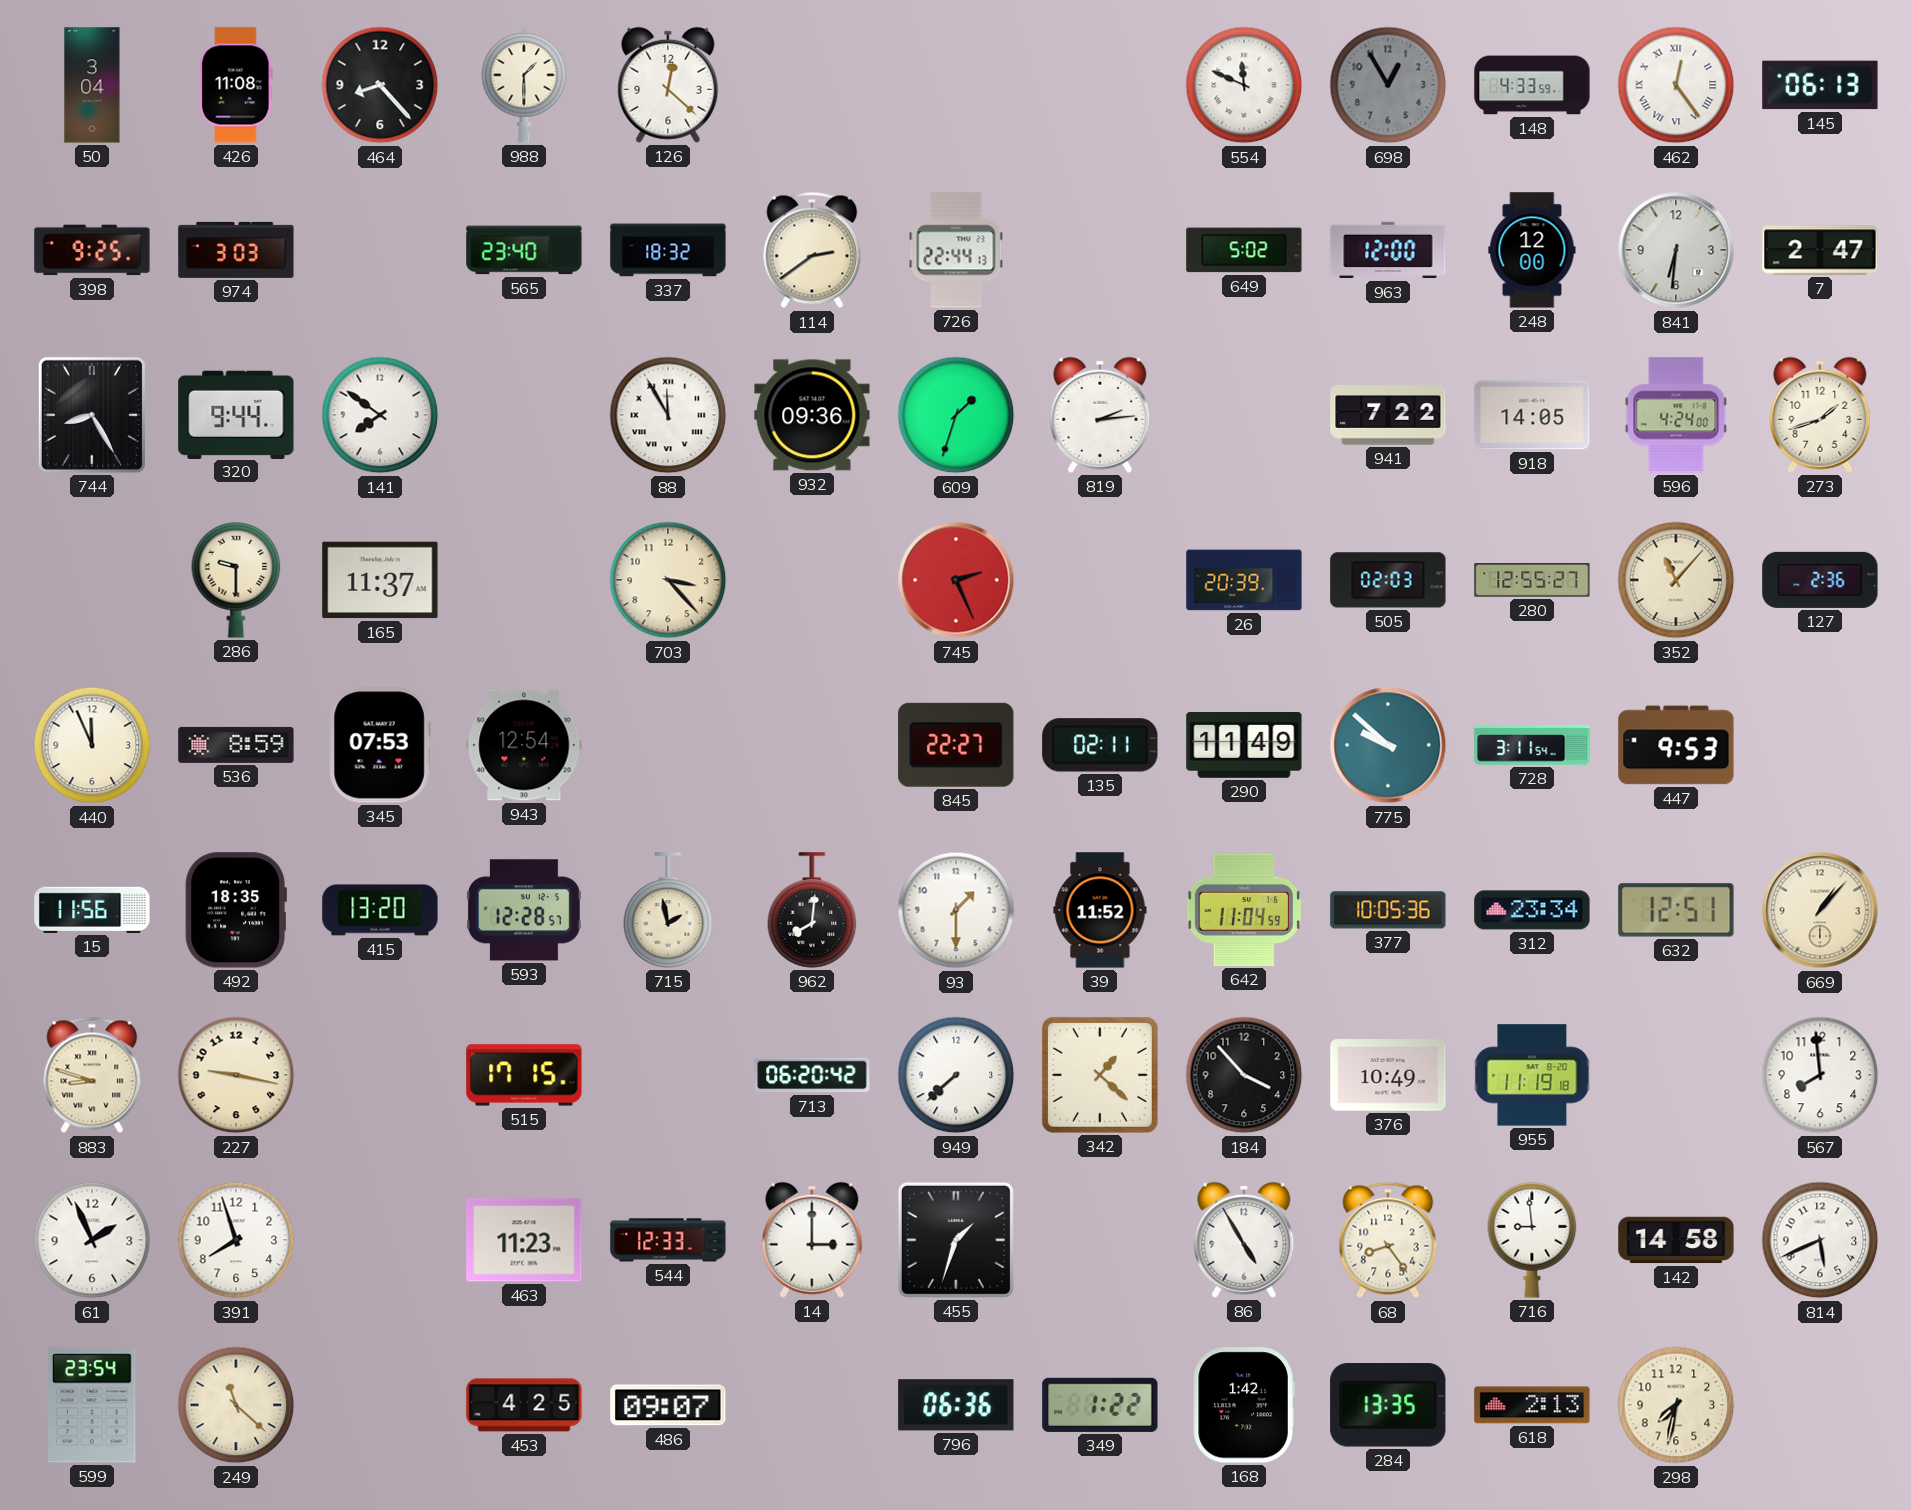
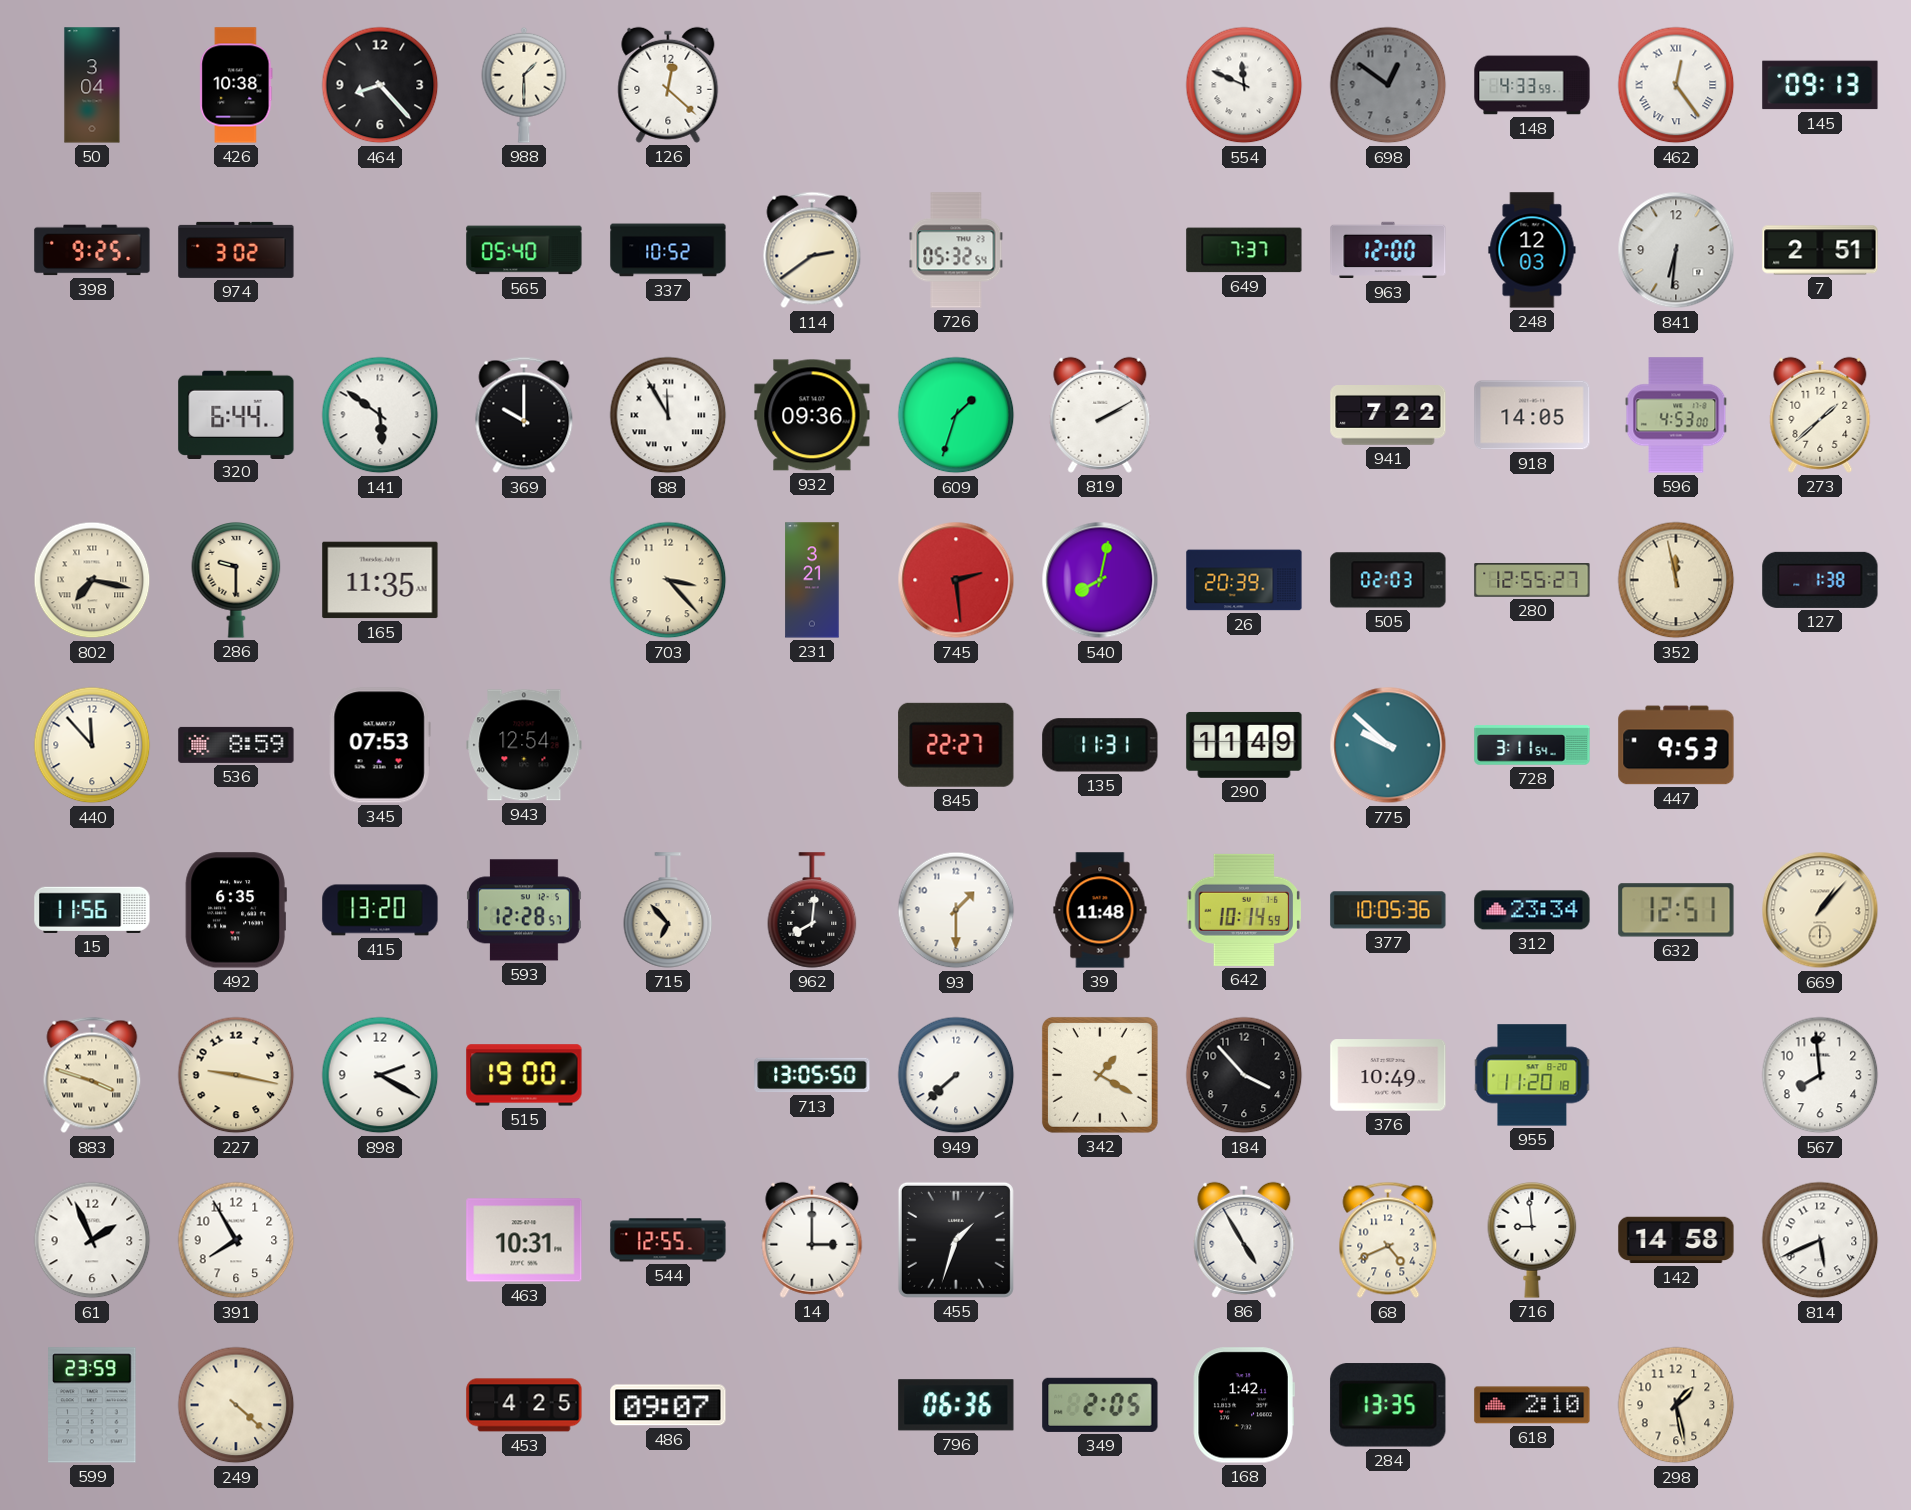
426: 11:08 -> 10:38 (236, 85)
698: 12:55 -> 12:51 (1388, 85)
145: 06:13 -> 09:13 (1820, 85)
974: 3:03 -> 3:02 (236, 250)
565: 23:40 -> 05:40 (524, 250)
337: 18:32 -> 10:52 (668, 250)
726: 22:44 -> 05:32 (956, 250)
649: 5:02 -> 7:37 (1244, 250)
248: 12:00 -> 12:03 (1532, 250)
7: 2:47 -> 2:51 (1820, 250)
744: 8:25 -> none (92, 415)
320: 9:44 -> 6:44 (236, 414)
141: 7:51 -> 5:51 (380, 415)
369: none -> 10:00 (524, 415)
819: 2:14 -> 2:10 (1100, 415)
596: 4:24 -> 4:53 (1676, 415)
273: 1:42 -> 1:38 (1820, 415)
802: none -> 7:17 (92, 580)
165: 11:37 -> 11:35 (380, 580)
231: none -> 3:21 (812, 580)
745: 2:26 -> 2:29 (956, 580)
540: none -> 8:02 (1100, 580)
352: 11:07 -> 11:58 (1676, 580)
127: 2:36 -> 1:38 (1820, 580)
440: 11:56 -> 11:53 (92, 745)
135: 02:11 -> 11:31 (1100, 745)
492: 18:35 -> 6:35 (236, 910)
715: 1:58 -> 6:53 (668, 910)
39: 11:52 -> 11:48 (1100, 910)
642: 11:04 -> 10:14 (1243, 910)
883: 8:48 -> 3:48 (92, 1075)
898: none -> 2:20 (380, 1075)
515: 17:15 -> 19:00 (524, 1075)
713: 06:20 -> 13:05 (812, 1075)
342: 1:22 -> 1:20 (1100, 1075)
955: 11:19 -> 11:20 (1532, 1075)
391: 7:57 -> 7:55 (236, 1240)
463: 11:23 -> 10:31 (524, 1240)
544: 12:33 -> 12:55 (668, 1240)
68: 8:24 -> 4:41 (1388, 1240)
599: 23:54 -> 23:59 (92, 1405)
249: 11:22 -> 4:22 (236, 1405)
349: 1:22 -> 2:05 (1100, 1405)
618: 2:13 -> 2:10 (1532, 1405)
298: 7:32 -> 1:28 (1676, 1405)
